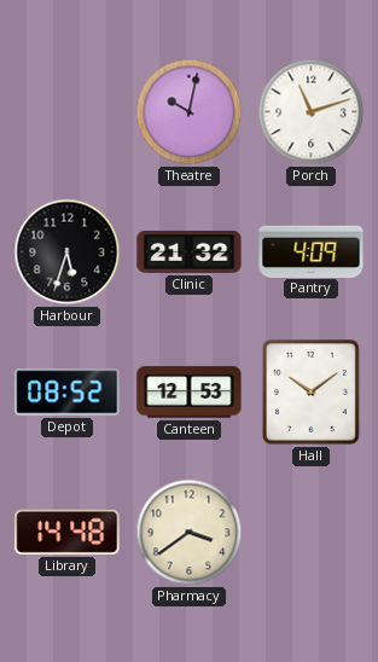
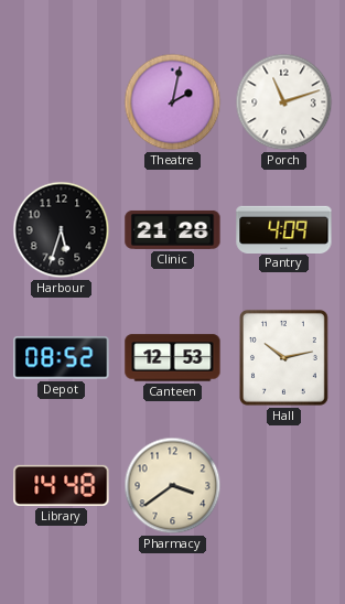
Theatre: 10:02 -> 2:02 (173, 103)
Clinic: 21:32 -> 21:28 (173, 229)
Hall: 10:09 -> 10:13 (283, 358)
